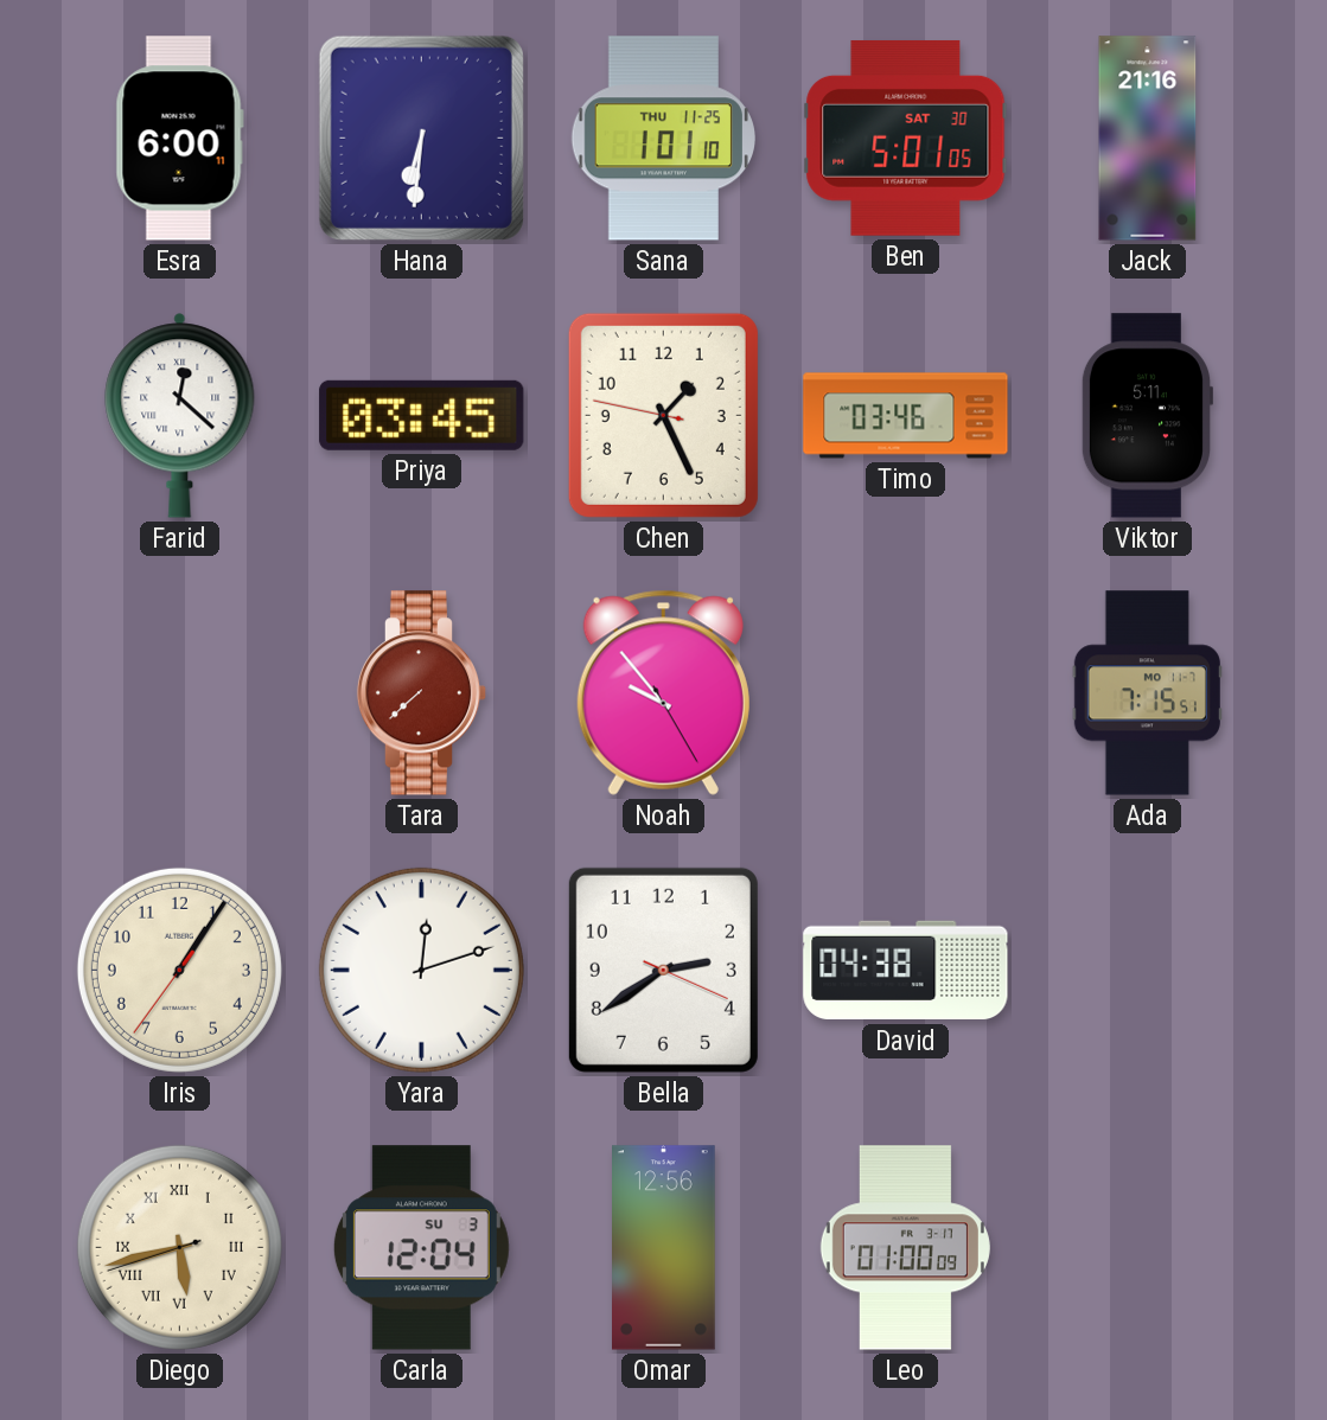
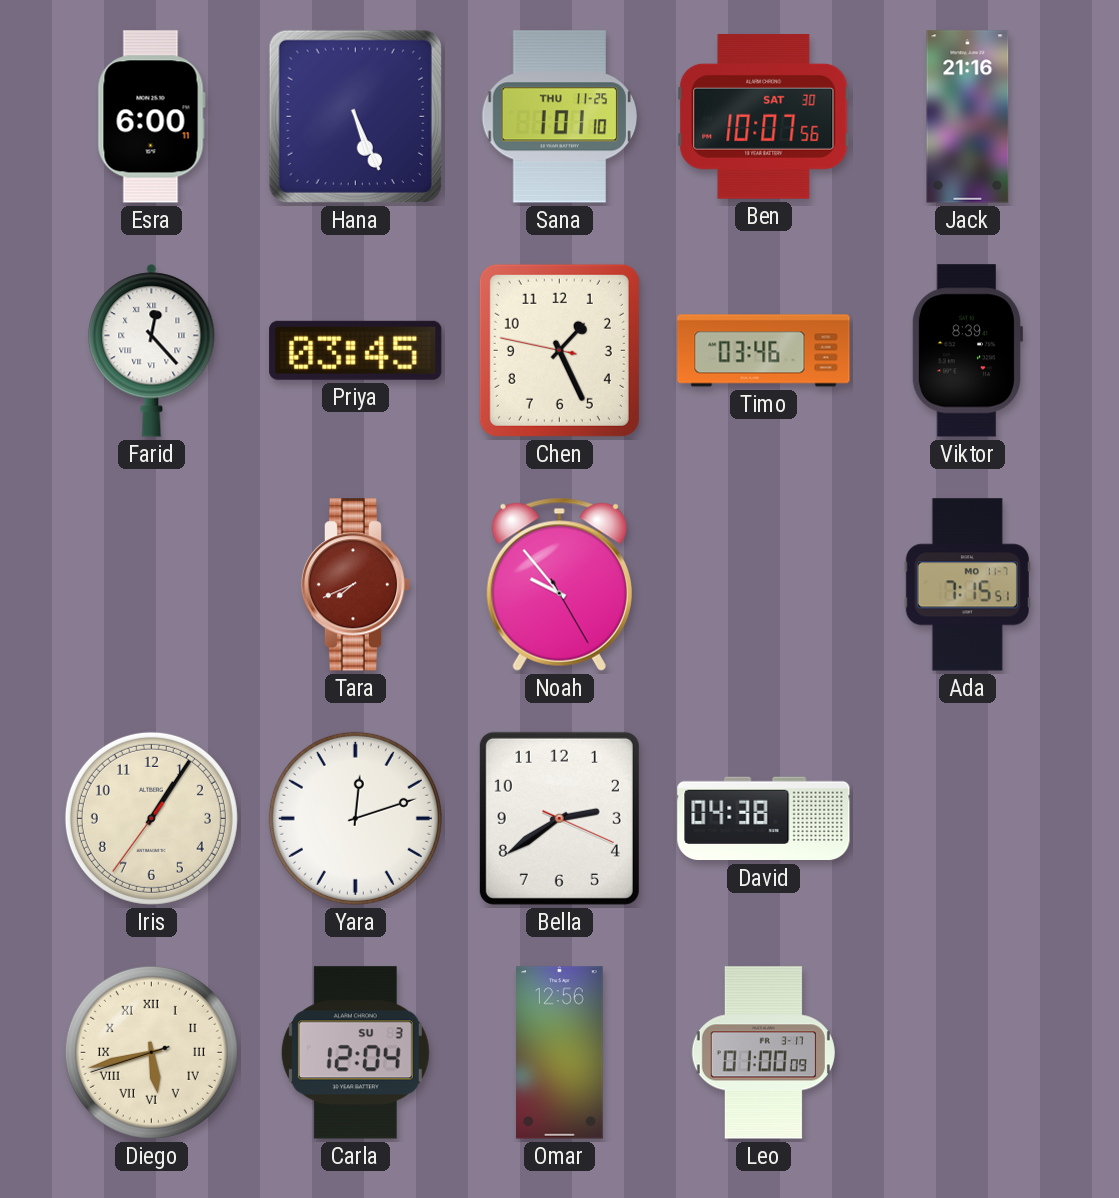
Hana: 6:31 -> 5:26 (355, 116)
Ben: 5:01 -> 10:07 (764, 116)
Farid: 12:22 -> 12:23 (152, 351)
Viktor: 5:11 -> 8:39 (966, 351)
Tara: 7:38 -> 7:41 (356, 585)
